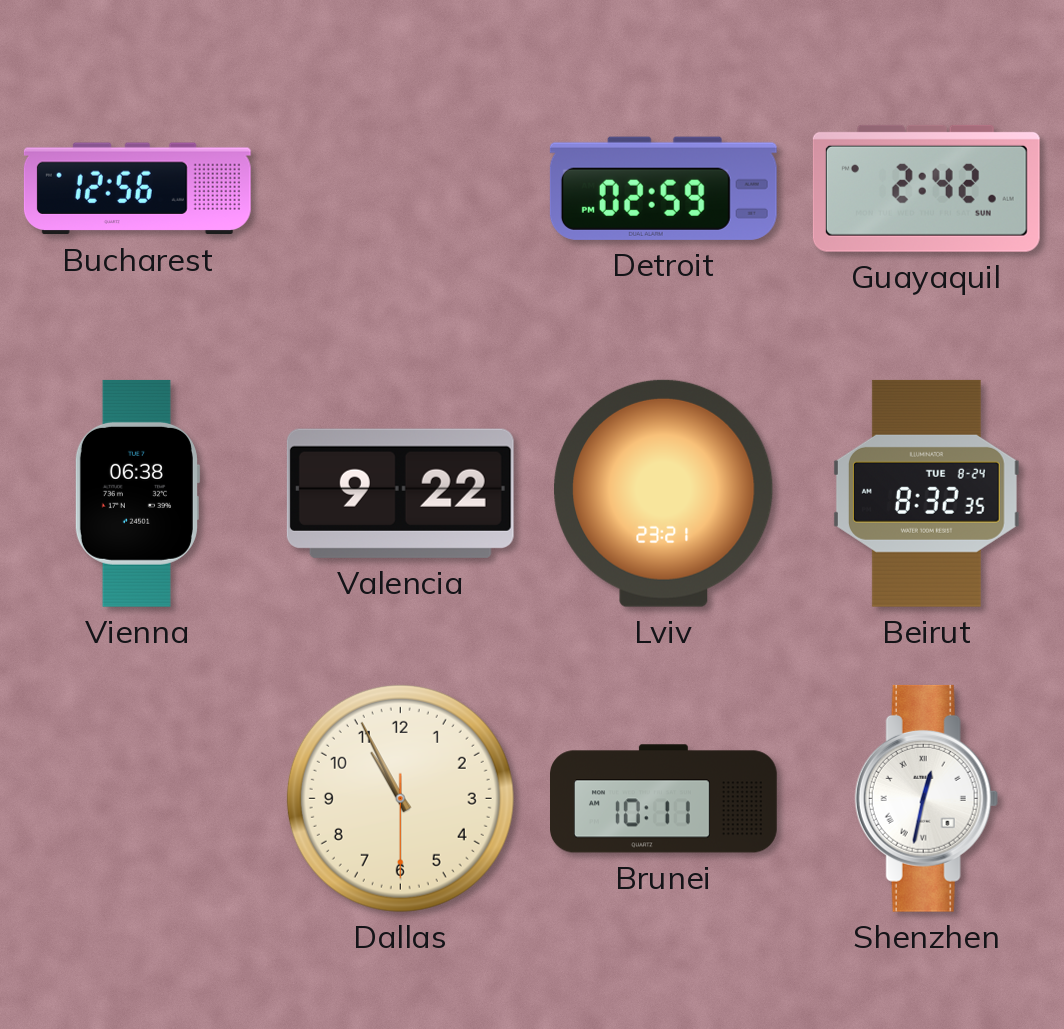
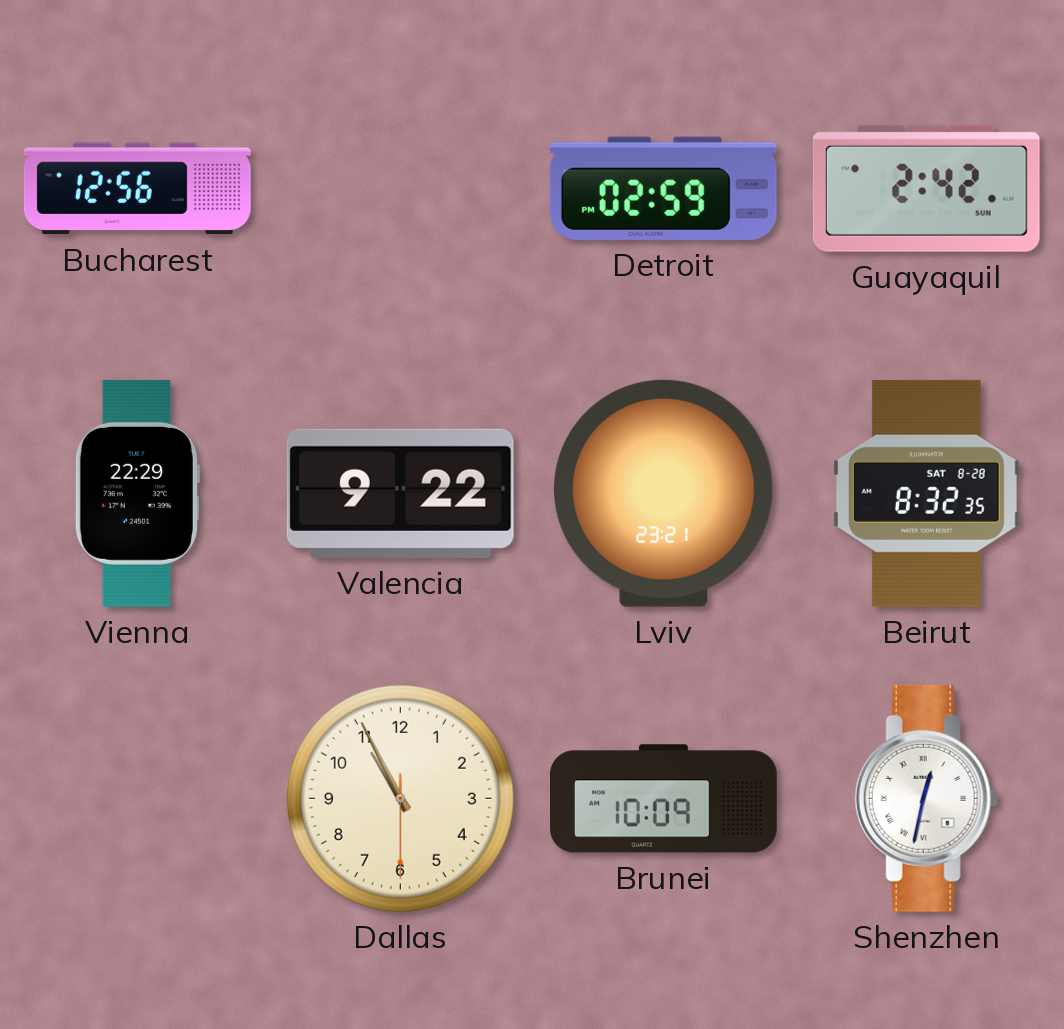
Vienna: 06:38 -> 22:29 (137, 493)
Beirut date: TUE 8-24 -> SAT 8-28 (926, 493)
Brunei: 10:11 -> 10:09 (664, 799)
